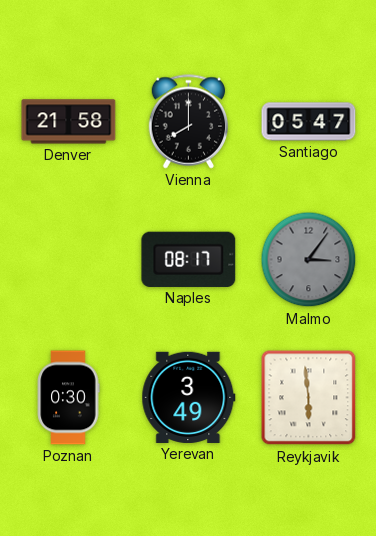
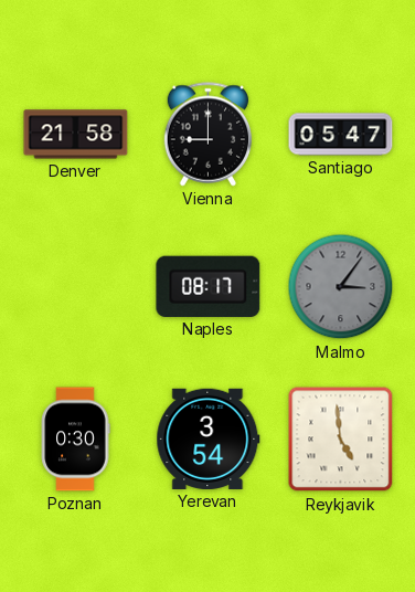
Vienna: 8:00 -> 9:00 (209, 135)
Yerevan: 3:49 -> 3:54 (209, 438)
Reykjavik: 5:59 -> 4:59 (341, 440)
